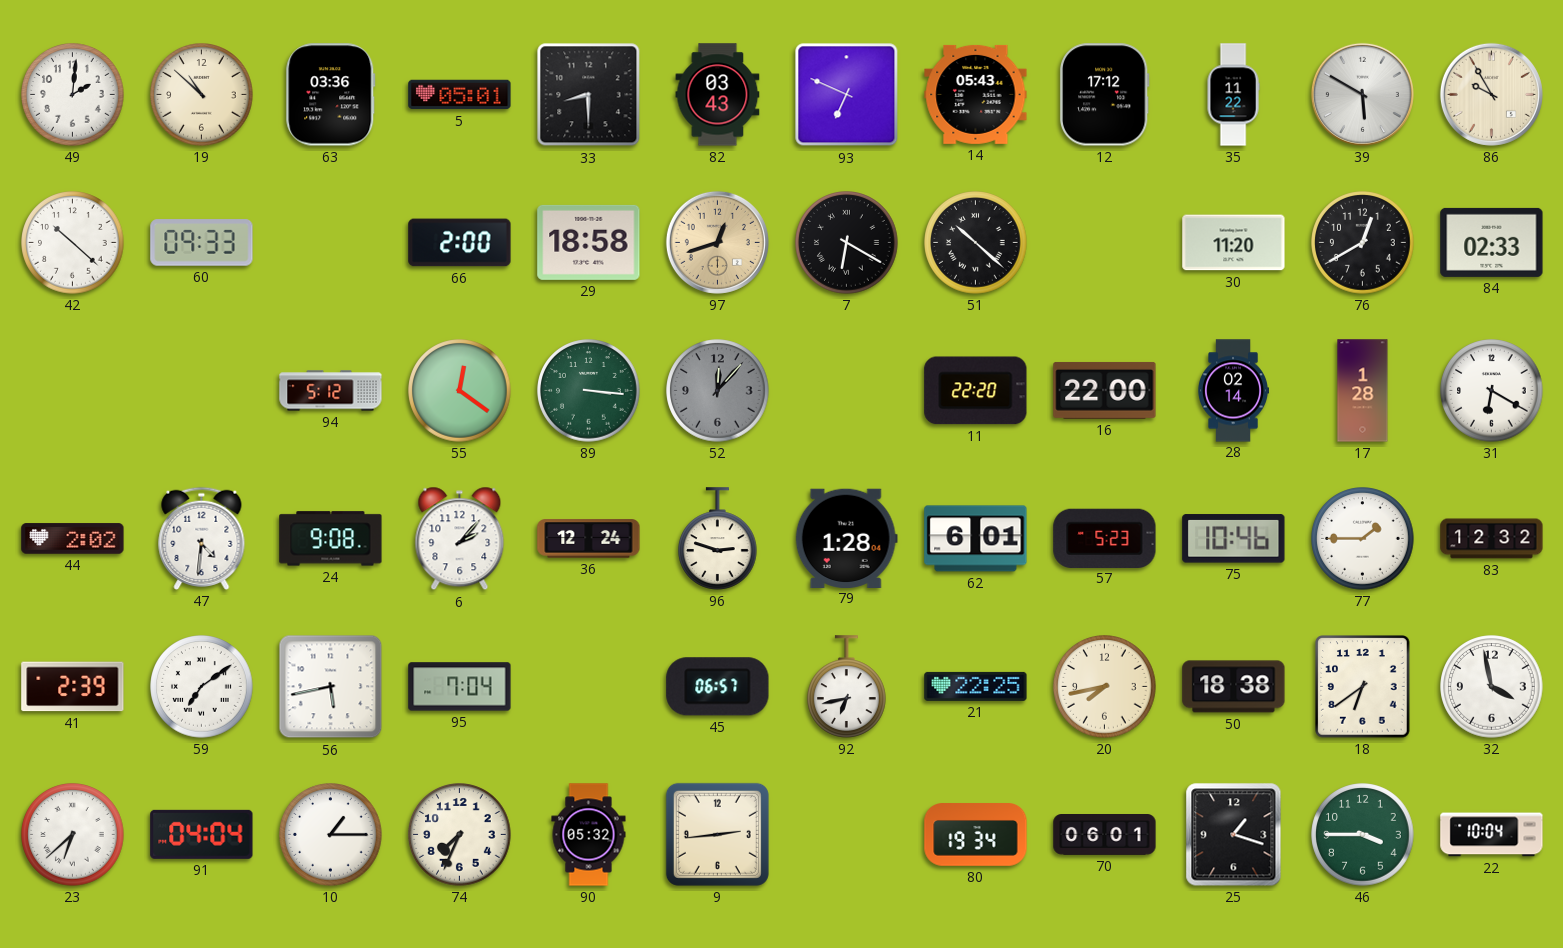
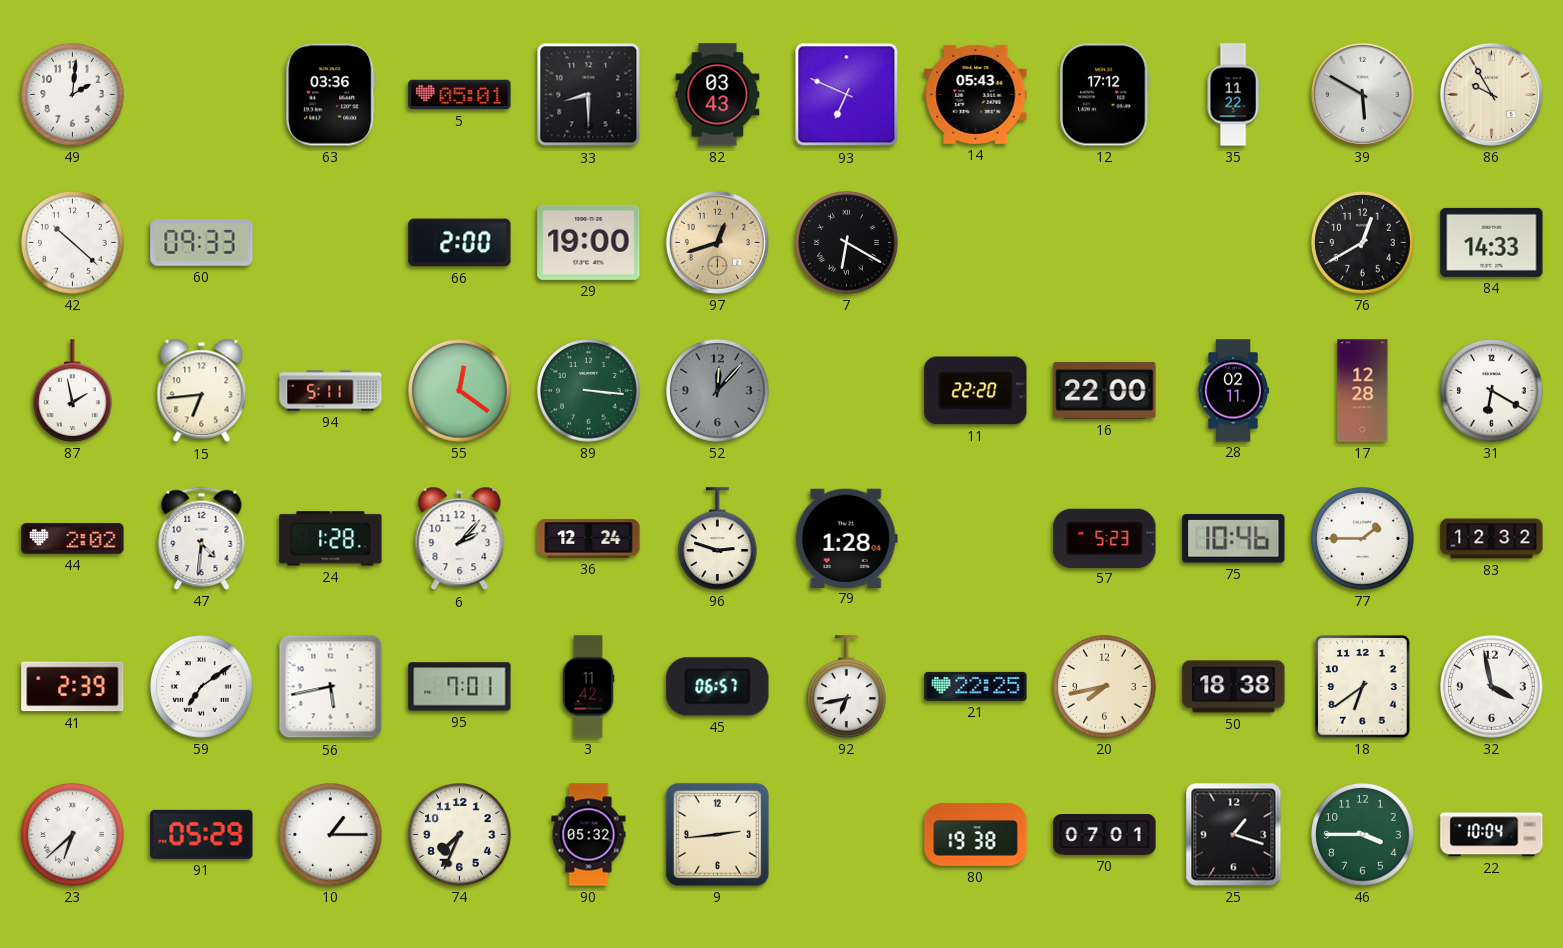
19: 10:52 -> none (202, 95)
29: 18:58 -> 19:00 (589, 242)
51: 10:22 -> none (976, 243)
30: 11:20 -> none (1234, 243)
84: 02:33 -> 14:33 (1492, 242)
87: none -> 1:58 (73, 391)
15: none -> 6:44 (202, 391)
94: 5:12 -> 5:11 (331, 391)
28: 02:14 -> 02:11 (1233, 391)
17: 1:28 -> 12:28 (1363, 391)
24: 9:08 -> 1:28 (331, 539)
62: 6:01 -> none (976, 539)
95: 7:04 -> 7:01 (460, 687)
3: none -> 11:42 (588, 687)
91: 04:04 -> 05:29 (202, 834)
80: 19:34 -> 19:38 (976, 835)
70: 06:01 -> 07:01 (1105, 835)
